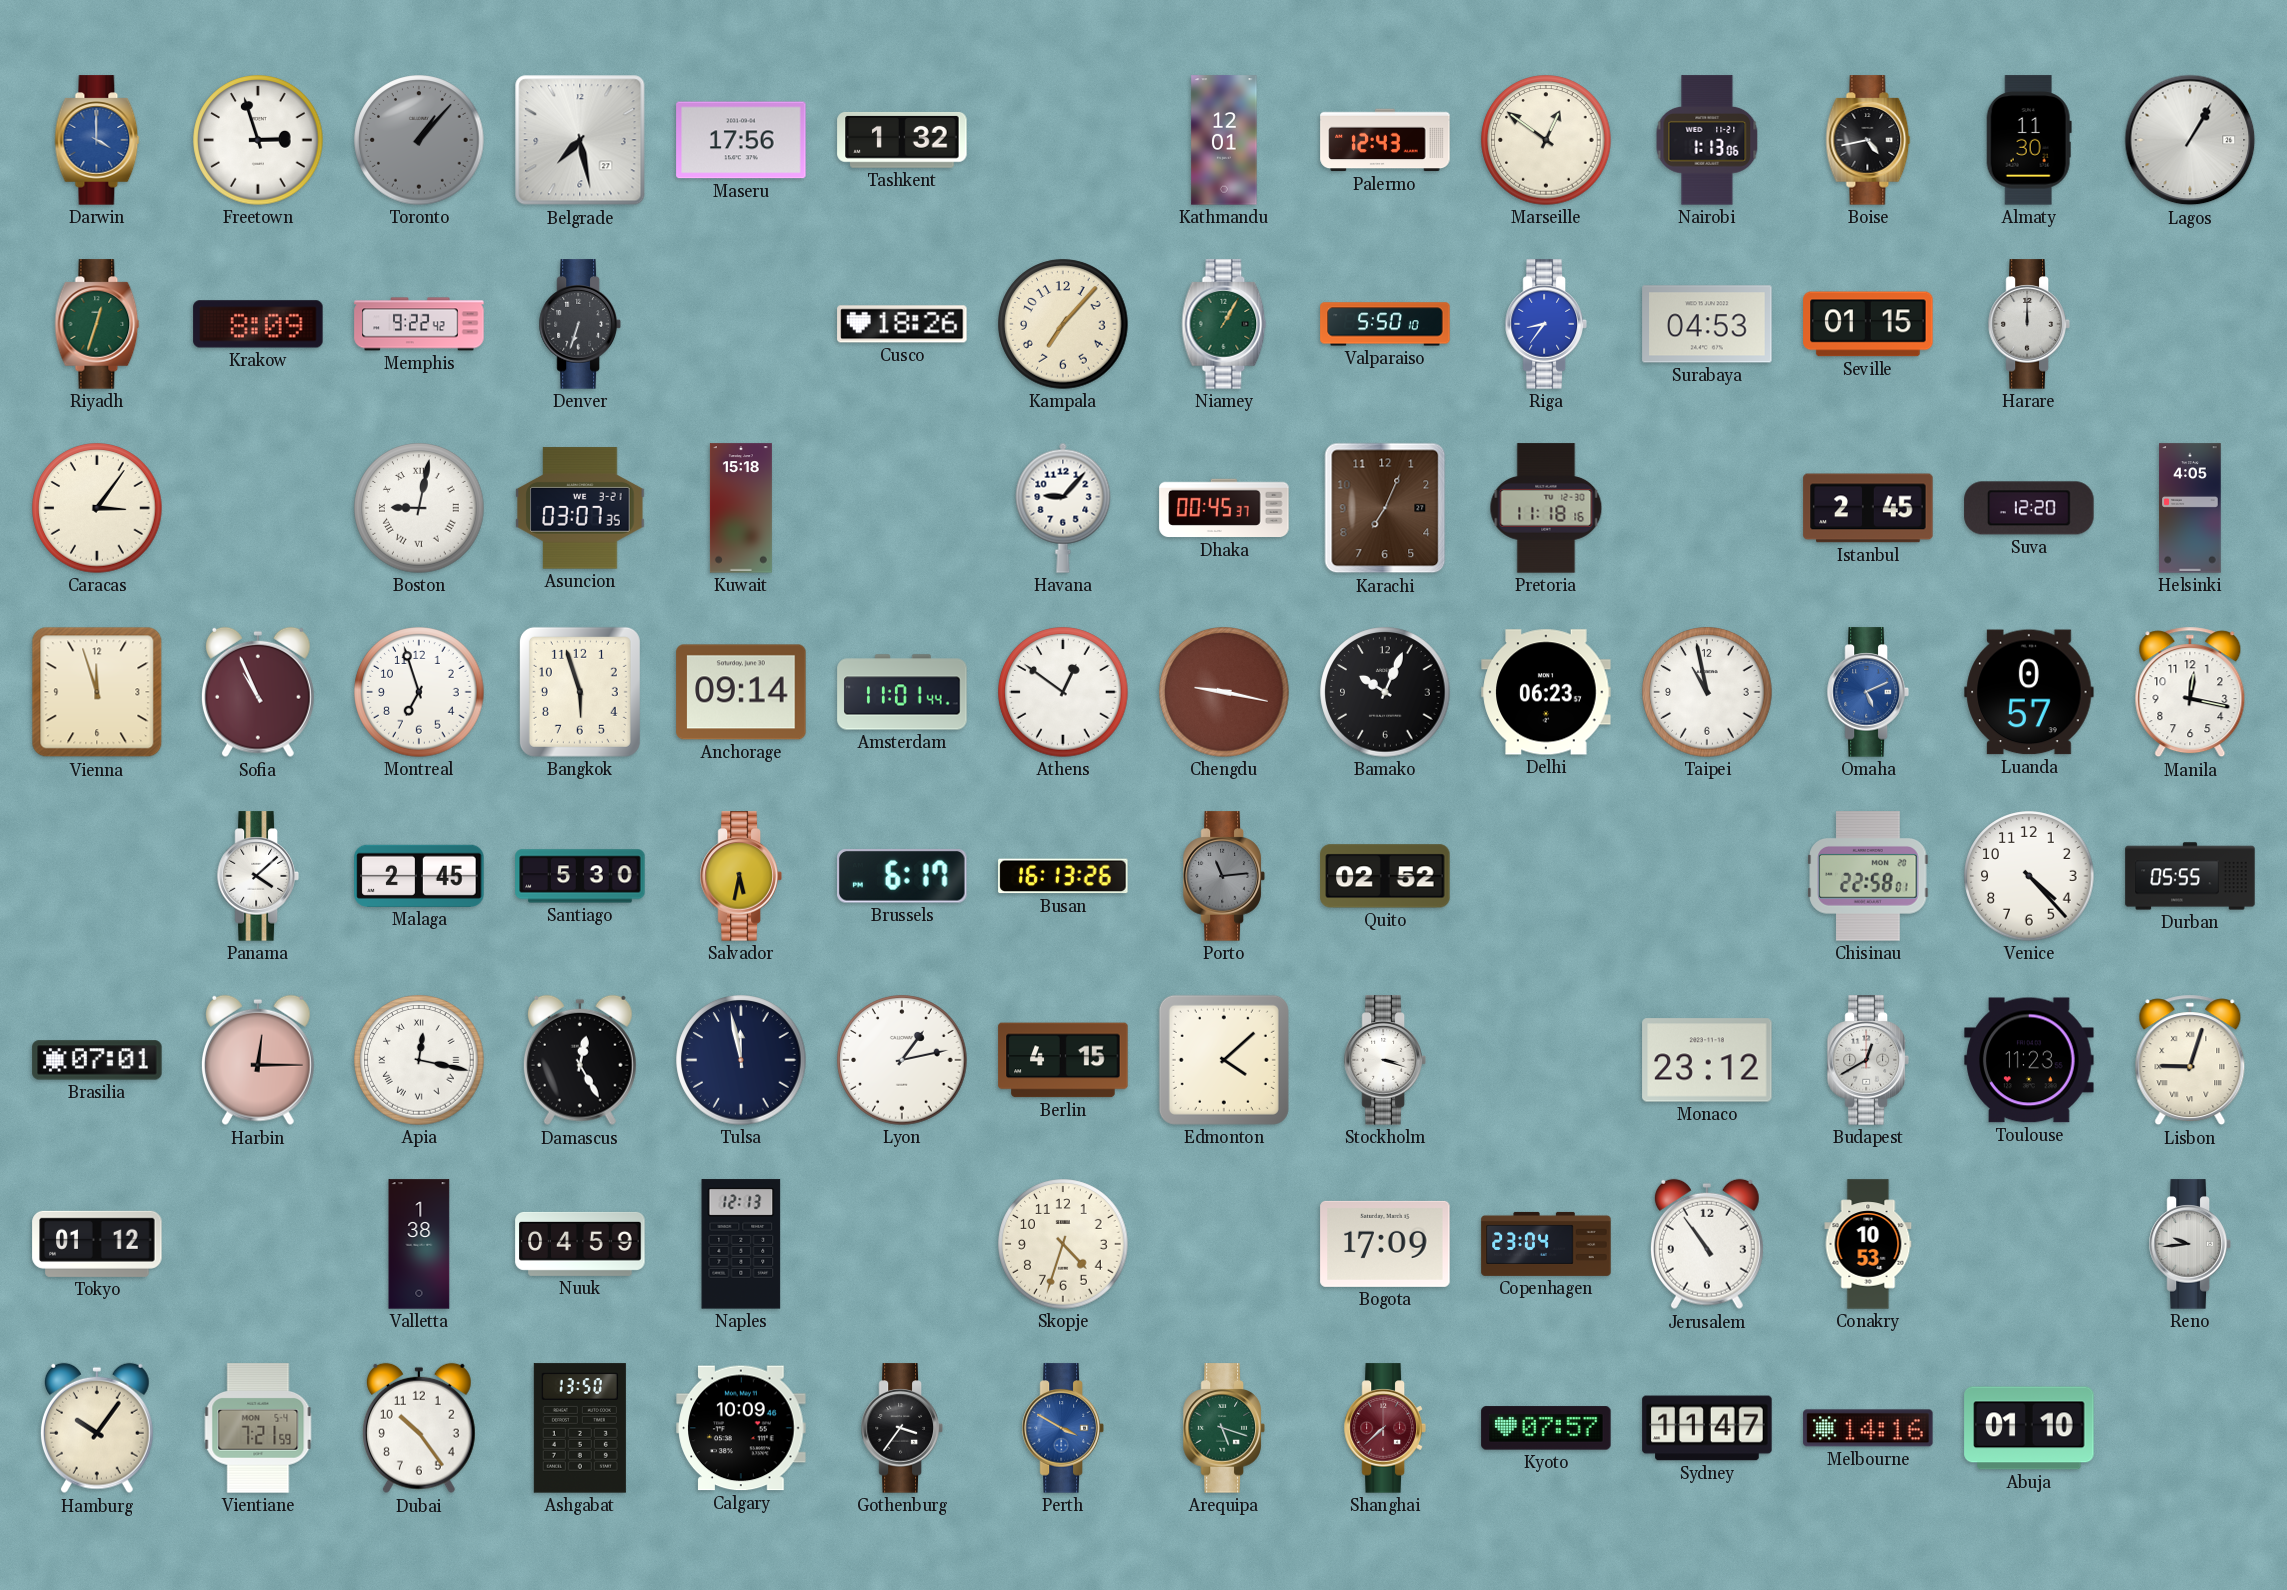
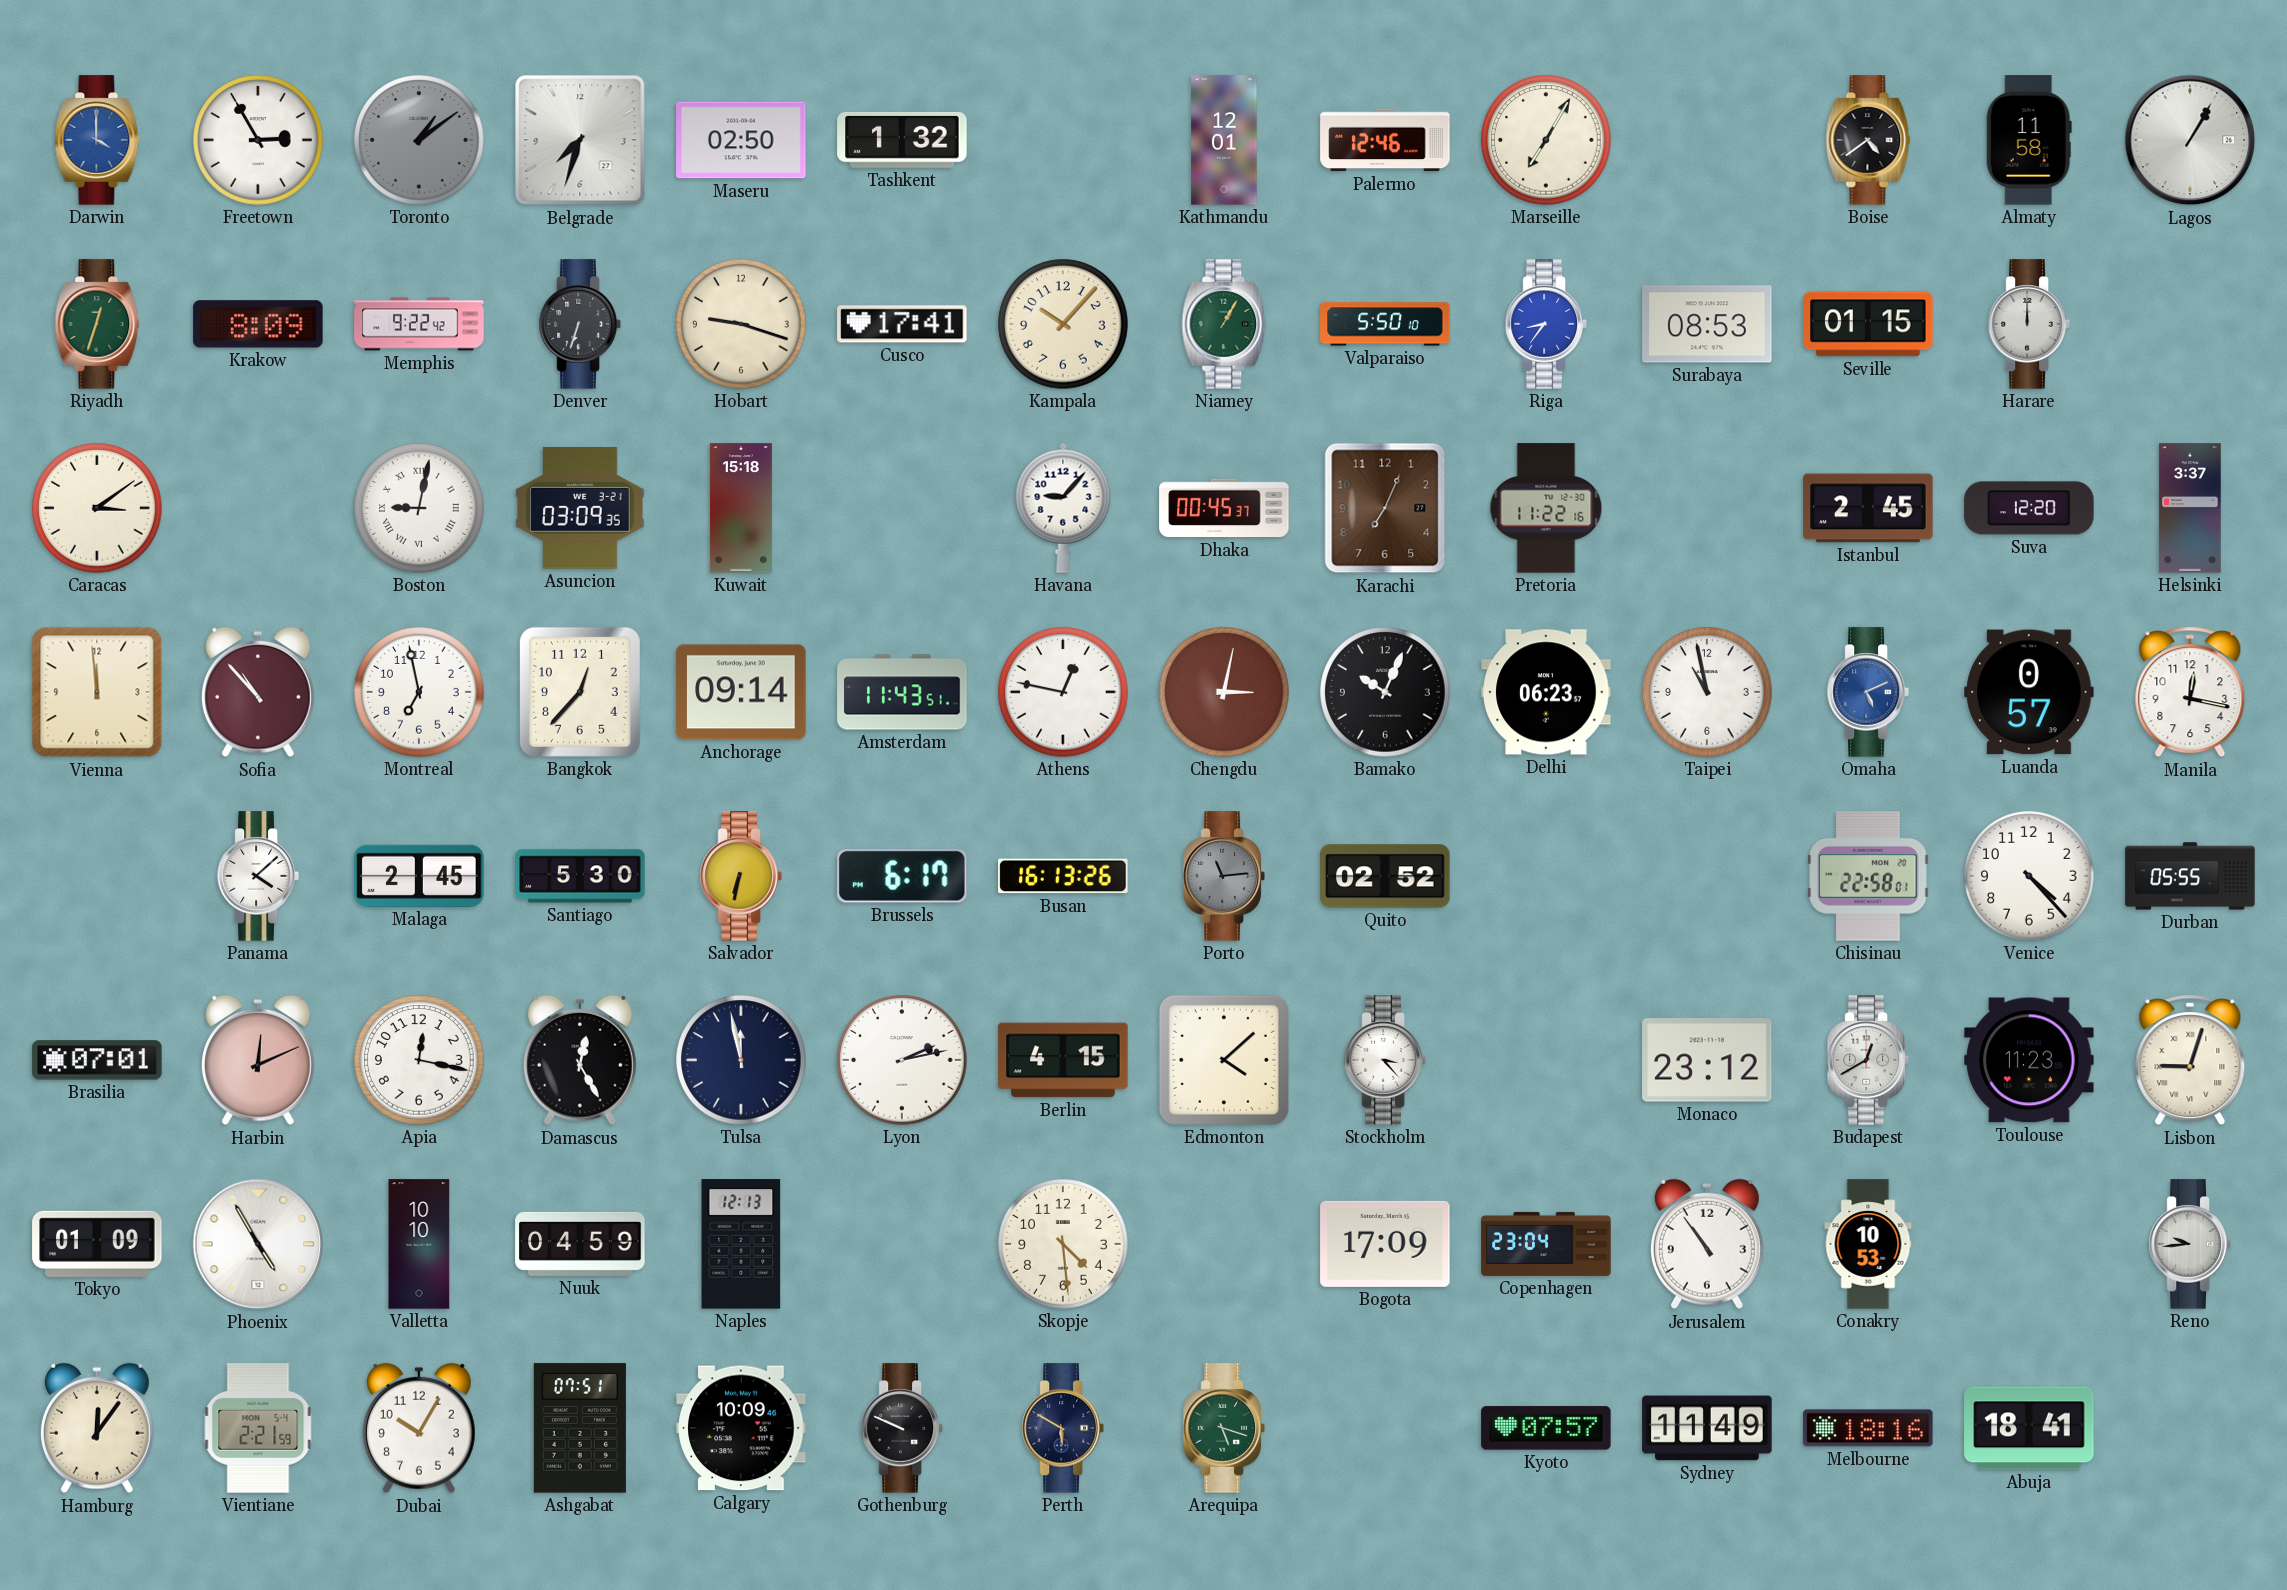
Freetown: 2:57 -> 2:55 (258, 140)
Toronto: 1:07 -> 1:09 (419, 140)
Belgrade: 7:28 -> 7:33 (580, 140)
Maseru: 17:56 -> 02:50 (741, 140)
Palermo: 12:43 -> 12:46 (1385, 140)
Marseille: 12:51 -> 7:05 (1546, 140)
Nairobi: 1:13 -> none (1707, 140)
Boise: 4:43 -> 4:39 (1868, 140)
Almaty: 11:30 -> 11:58 (2029, 140)
Hobart: none -> 9:18 (741, 324)
Cusco: 18:26 -> 17:41 (902, 324)
Kampala: 7:07 -> 10:07 (1063, 324)
Surabaya: 04:53 -> 08:53 (1707, 324)
Caracas: 3:06 -> 3:09 (97, 508)
Asuncion: 03:07 -> 03:09 (580, 508)
Pretoria: 11:18 -> 11:22 (1546, 508)
Helsinki: 4:05 -> 3:37 (2190, 508)
Vienna: 11:57 -> 11:59 (97, 692)
Sofia: 10:56 -> 10:53 (258, 692)
Montreal: 6:57 -> 6:58 (419, 692)
Bangkok: 5:57 -> 12:37 (580, 692)
Amsterdam: 11:01 -> 11:43 (902, 692)
Athens: 12:51 -> 12:47 (1063, 692)
Chengdu: 9:17 -> 3:02 (1224, 692)
Salvador: 5:32 -> 6:32 (741, 876)
Harbin: 12:15 -> 12:11 (258, 1060)
Apia numerals: Roman -> Arabic (419, 1060)
Lyon: 1:13 -> 2:13 (902, 1060)
Stockholm: 3:18 -> 3:23 (1385, 1060)
Tokyo: 01:12 -> 01:09 (97, 1244)
Phoenix: none -> 4:55 (258, 1244)
Valletta: 1:38 -> 10:10 (419, 1244)
Skopje: 4:33 -> 4:29 (1063, 1244)
Hamburg: 10:06 -> 12:06 (97, 1428)
Vientiane: 7:21 -> 2:21 (258, 1428)
Dubai: 10:24 -> 10:05 (419, 1428)
Ashgabat: 13:50 -> 07:51 (580, 1428)
Gothenburg: 3:36 -> 9:49 (902, 1428)
Perth: 3:50 -> 5:50 (1063, 1428)
Perth dial: blue -> navy (1063, 1428)
Shanghai: 7:38 -> none (1385, 1428)
Sydney: 11:47 -> 11:49 (1707, 1428)
Melbourne: 14:16 -> 18:16 (1868, 1428)
Abuja: 01:10 -> 18:41 (2029, 1428)
